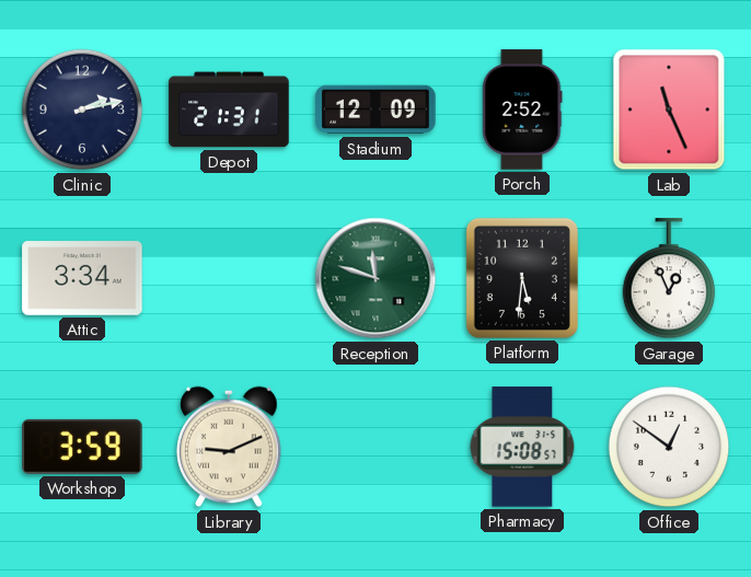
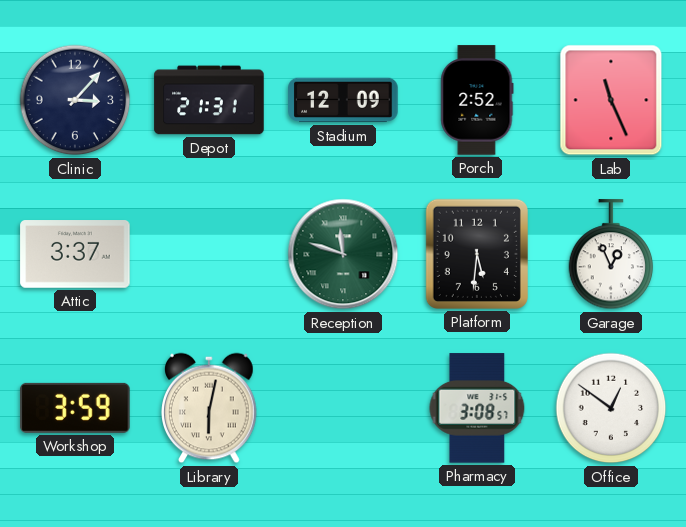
Clinic: 2:13 -> 3:07 (75, 100)
Attic: 3:34 -> 3:37 (75, 254)
Library: 9:11 -> 6:02 (209, 408)
Pharmacy: 15:08 -> 3:08 (477, 408)
